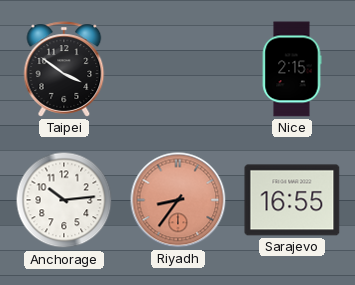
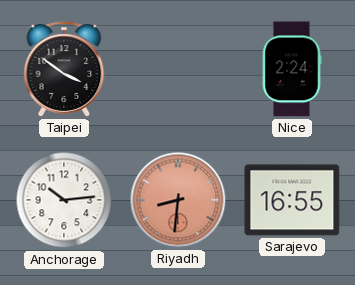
Nice: 2:15 -> 2:24 (292, 69)
Riyadh: 8:36 -> 8:31 (178, 200)
